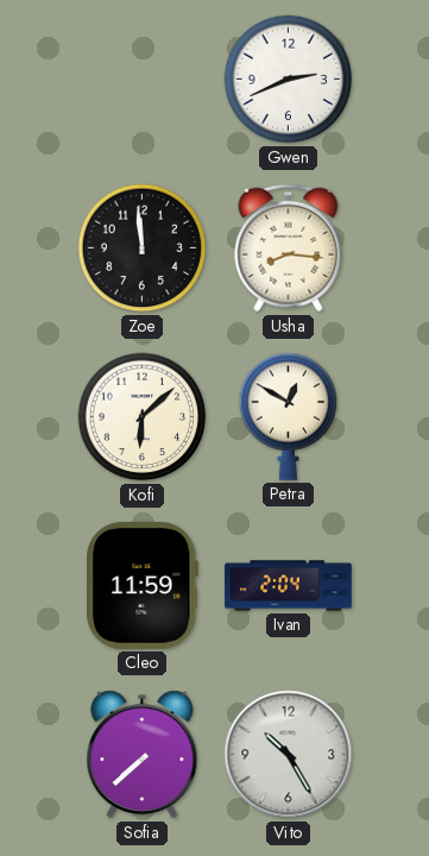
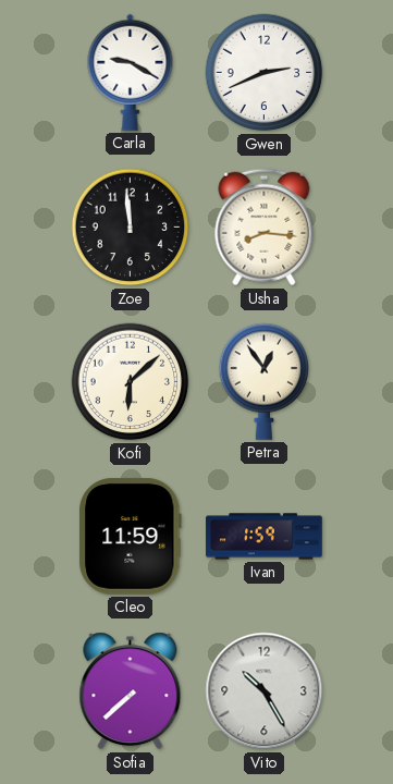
Carla: none -> 9:20 (131, 72)
Petra: 12:50 -> 12:54 (265, 381)
Ivan: 2:04 -> 1:59 (265, 537)
